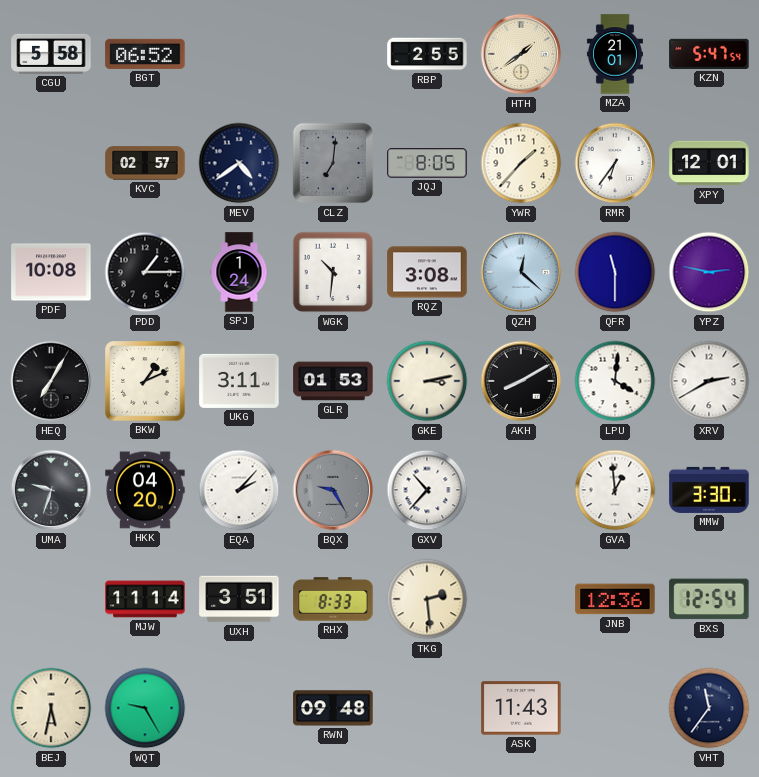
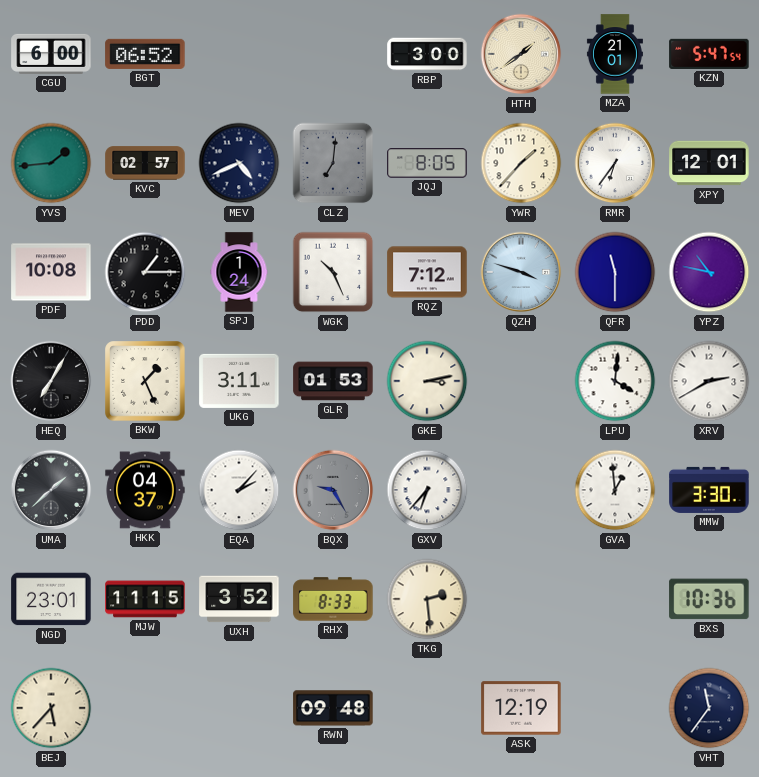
CGU: 5:58 -> 6:00 (51, 54)
RBP: 2:55 -> 3:00 (427, 54)
YVS: none -> 1:44 (51, 163)
MEV: 4:39 -> 4:41 (239, 163)
WGK: 10:31 -> 10:26 (333, 272)
RQZ: 3:08 -> 7:12 (427, 272)
QZH: 12:22 -> 3:48 (521, 272)
YPZ: 2:47 -> 10:47 (709, 272)
BKW: 1:11 -> 1:26 (145, 381)
AKH: 8:10 -> none (521, 381)
UMA: 9:33 -> 1:38 (51, 490)
HKK: 04:20 -> 04:37 (145, 490)
GXV: 10:37 -> 6:37 (427, 490)
NGD: none -> 23:01 (51, 599)
MJW: 11:14 -> 11:15 (145, 599)
UXH: 3:51 -> 3:52 (239, 599)
JNB: 12:36 -> none (615, 599)
BXS: 12:54 -> 10:36 (709, 599)
BEJ: 5:32 -> 5:37 (51, 708)
WQT: 9:25 -> none (145, 708)
ASK: 11:43 -> 12:19 (521, 708)
